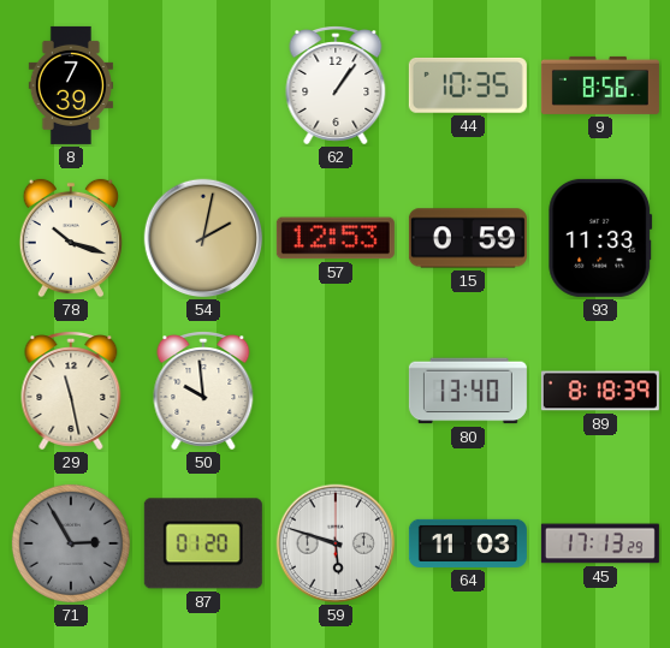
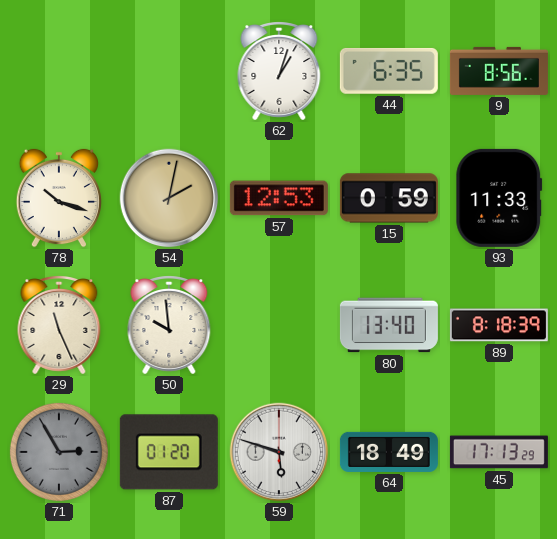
8: 7:39 -> none (71, 85)
62: 1:06 -> 1:03 (279, 71)
44: 10:35 -> 6:35 (389, 71)
29: 11:28 -> 11:26 (59, 325)
64: 11:03 -> 18:49 (389, 452)
